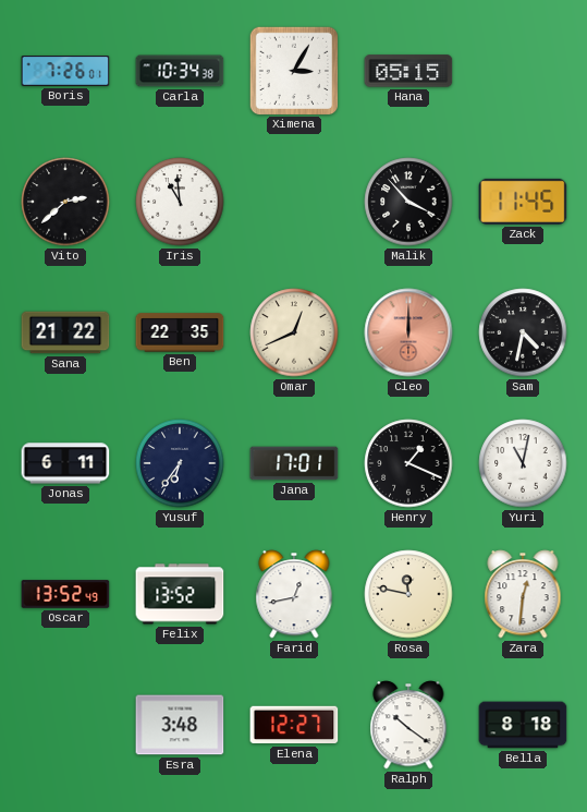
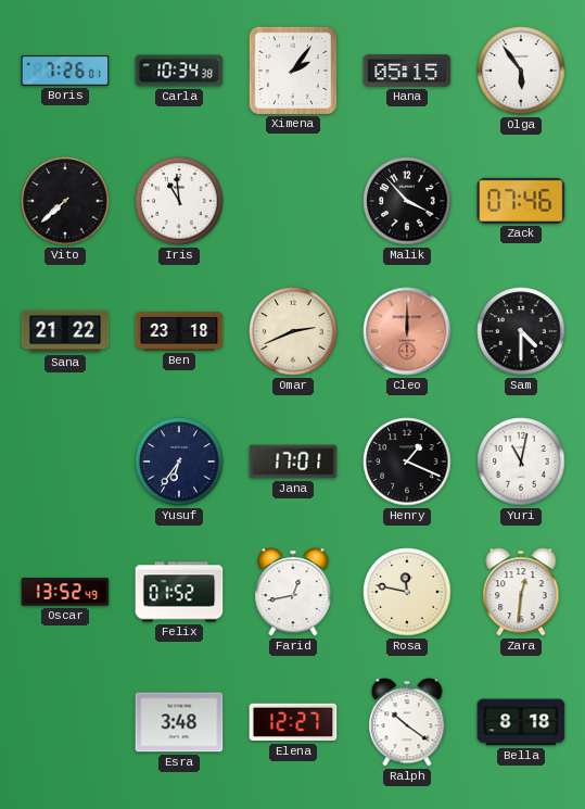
Ximena: 3:05 -> 2:06 (292, 69)
Olga: none -> 5:54 (521, 71)
Vito: 2:38 -> 7:38 (65, 201)
Zack: 11:45 -> 07:46 (521, 201)
Ben: 22:35 -> 23:18 (179, 331)
Omar: 12:41 -> 2:41 (293, 331)
Sam: 4:32 -> 4:30 (521, 331)
Jonas: 6:11 -> none (65, 463)
Felix: 13:52 -> 01:52 (179, 592)
